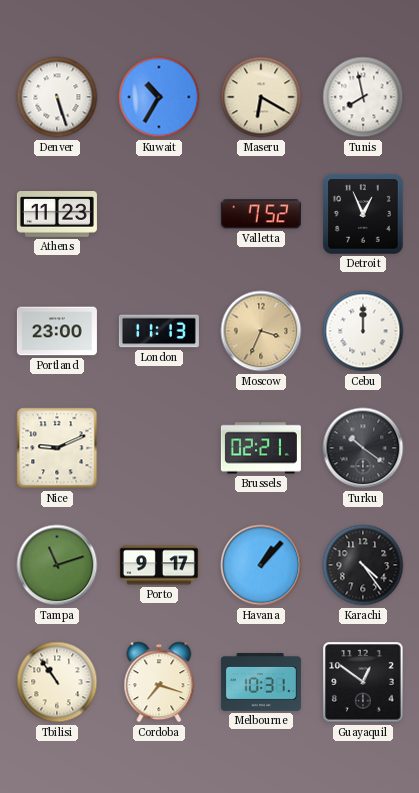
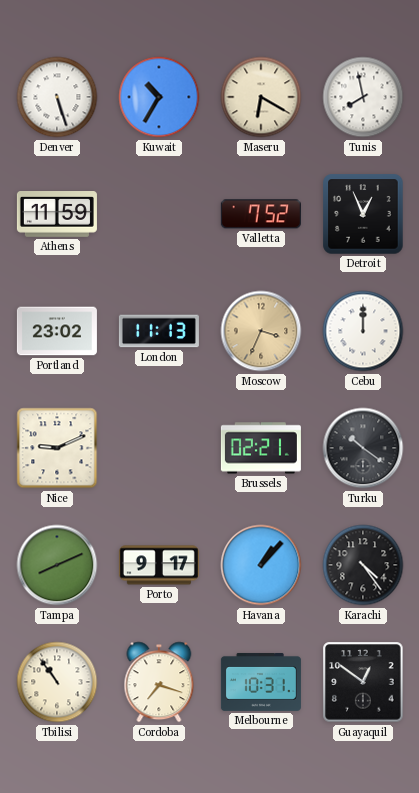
Athens: 11:23 -> 11:59 (57, 215)
Portland: 23:00 -> 23:02 (57, 331)
Tampa: 11:12 -> 8:11 (57, 565)
